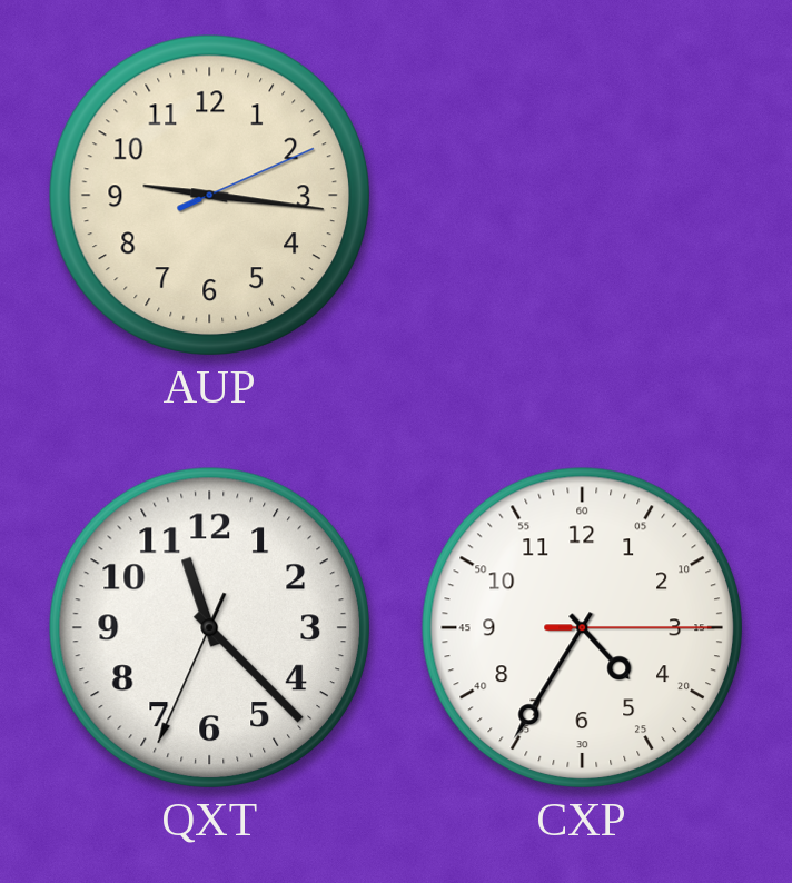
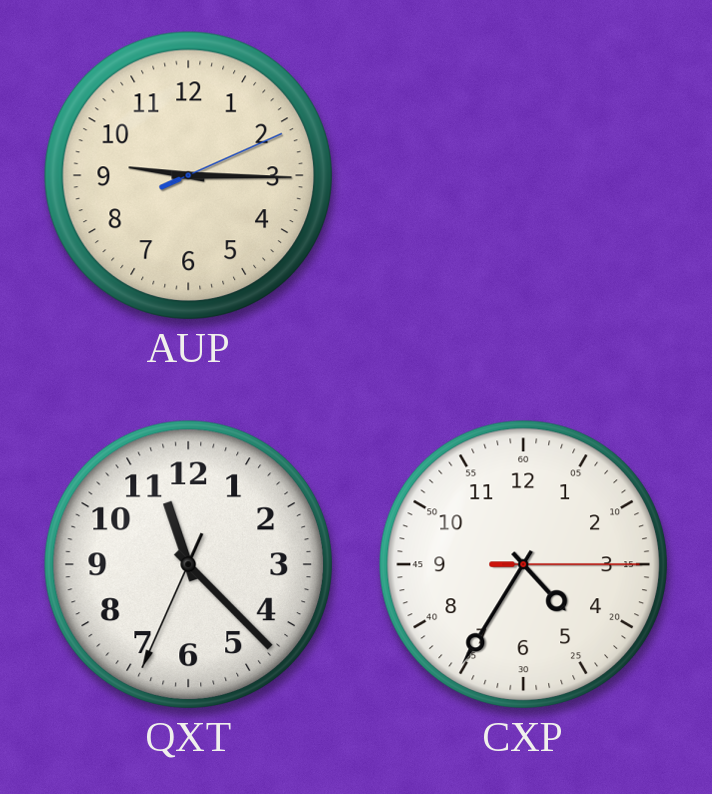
AUP: 9:16 -> 9:15 (188, 175)
